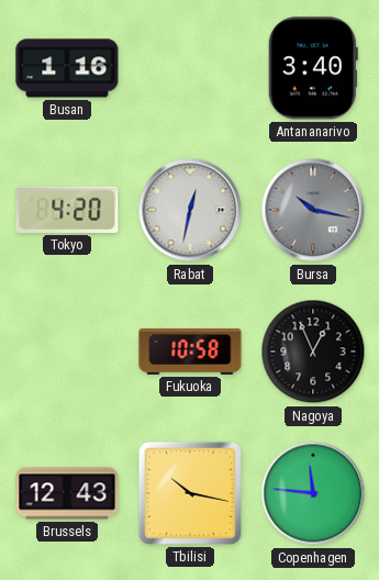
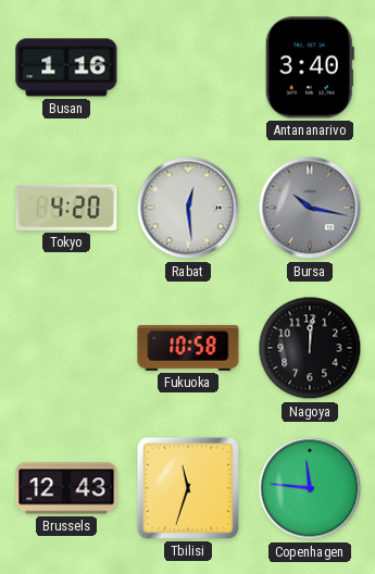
Rabat: 12:32 -> 12:29 (188, 208)
Nagoya: 12:56 -> 12:01 (310, 348)
Tbilisi: 10:17 -> 11:33 (188, 488)
